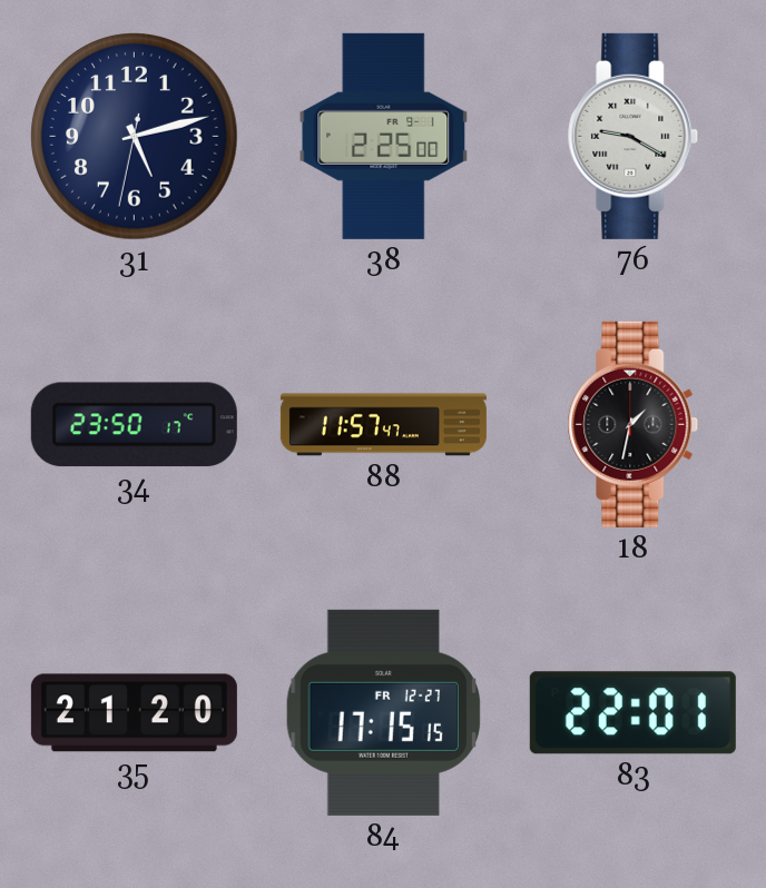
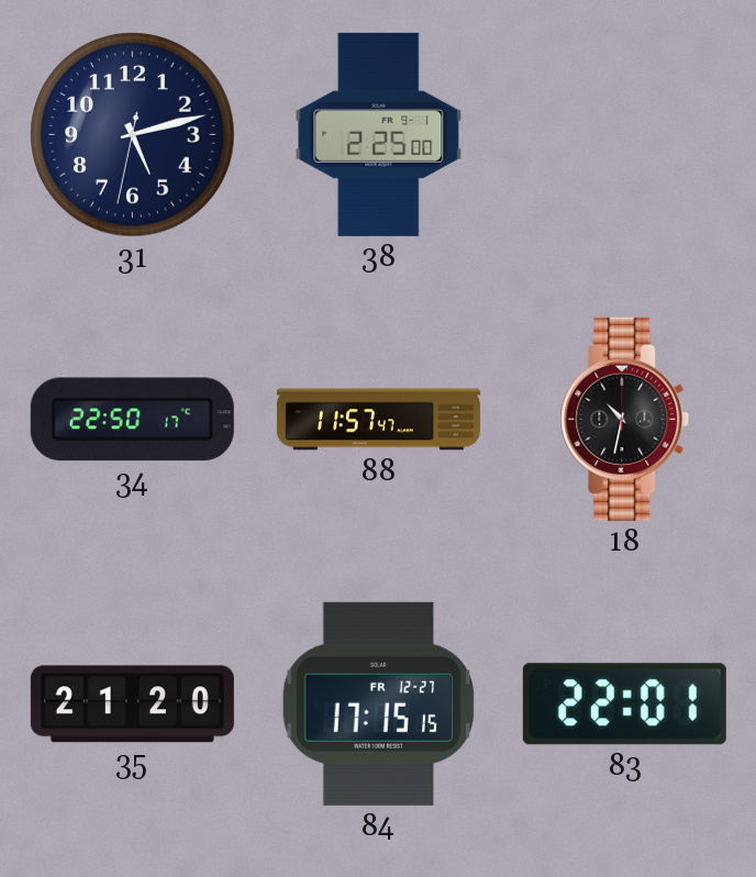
76: 9:20 -> none (634, 136)
34: 23:50 -> 22:50 (132, 420)
18: 1:32 -> 10:32 (625, 419)
